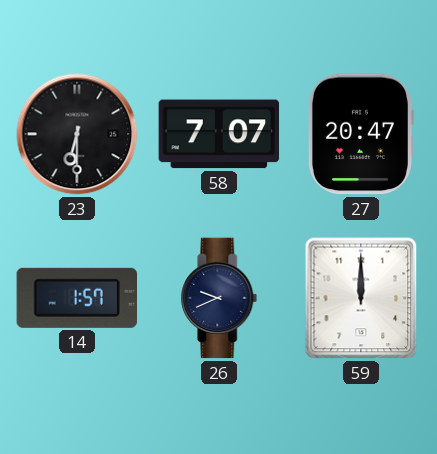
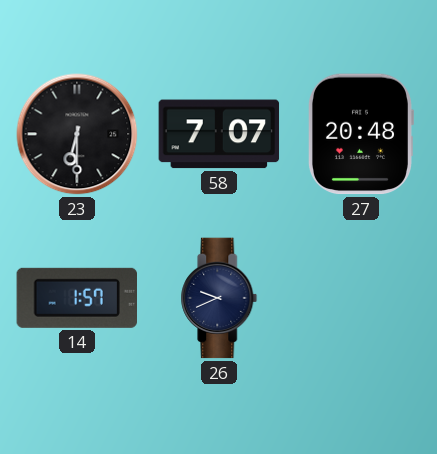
27: 20:47 -> 20:48 (360, 134)
59: 12:00 -> none (361, 298)
